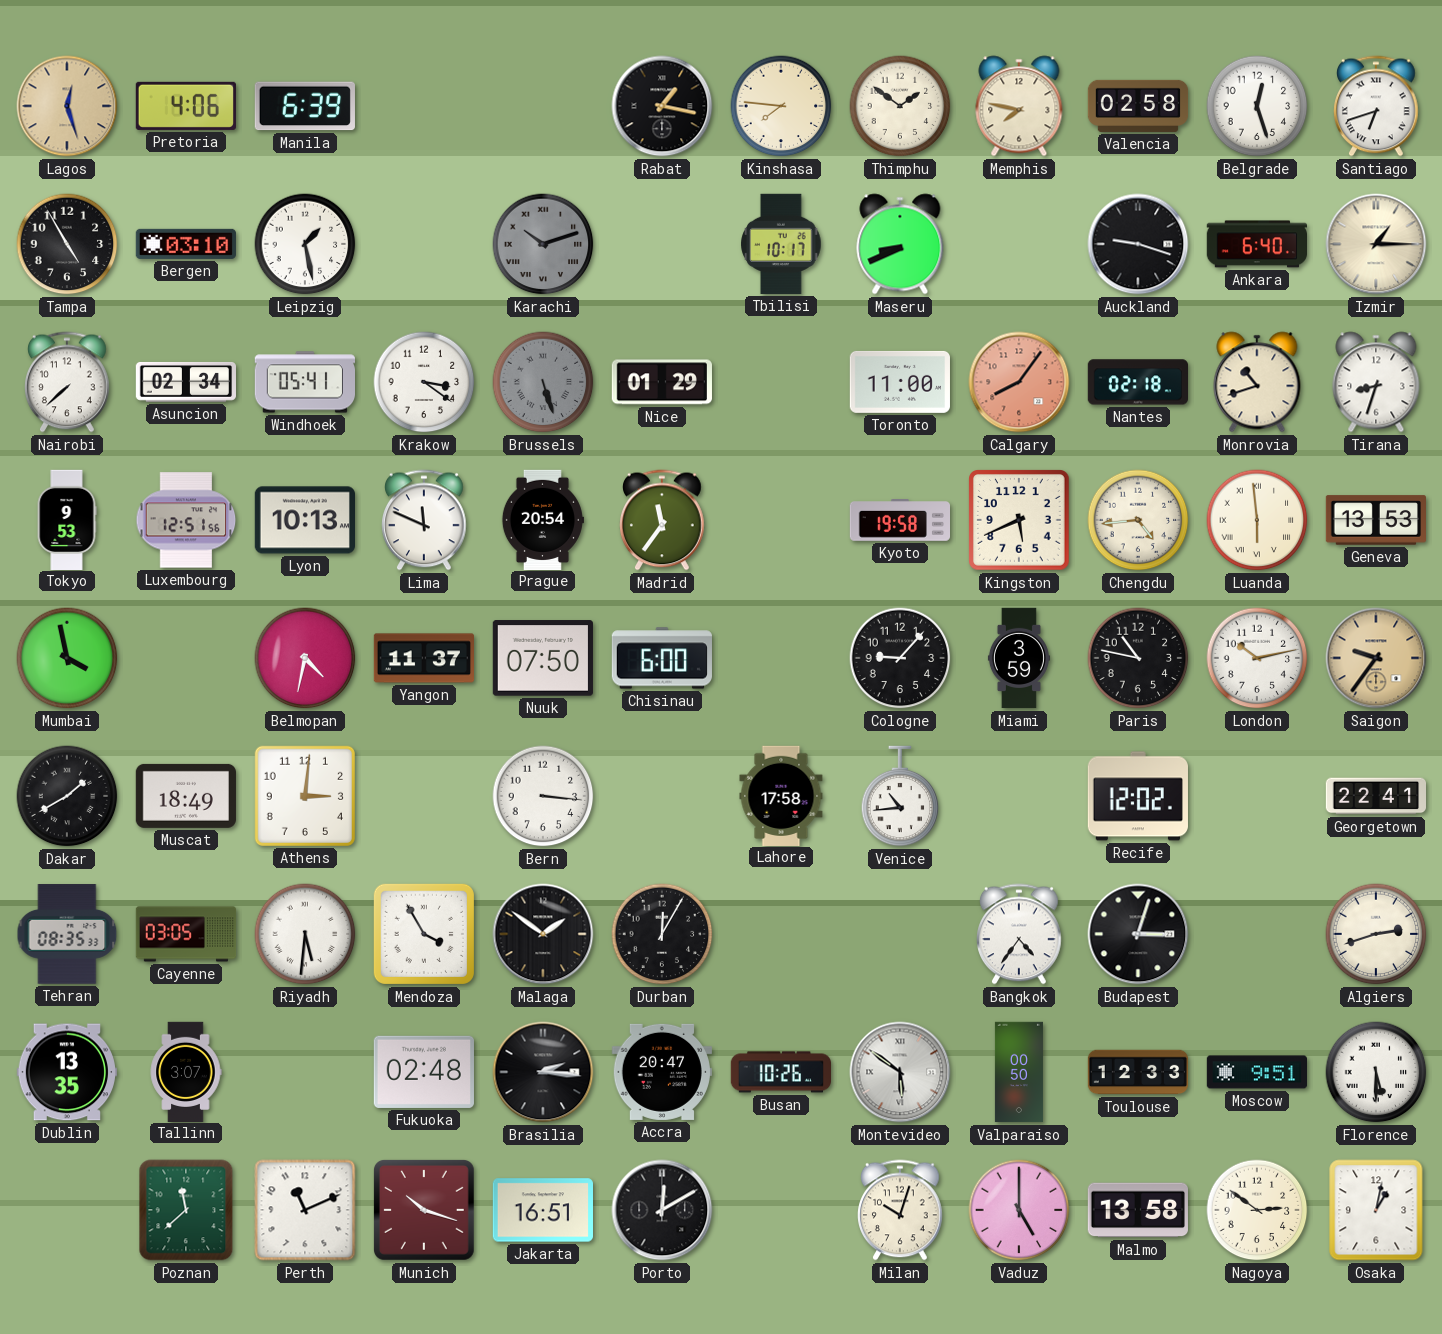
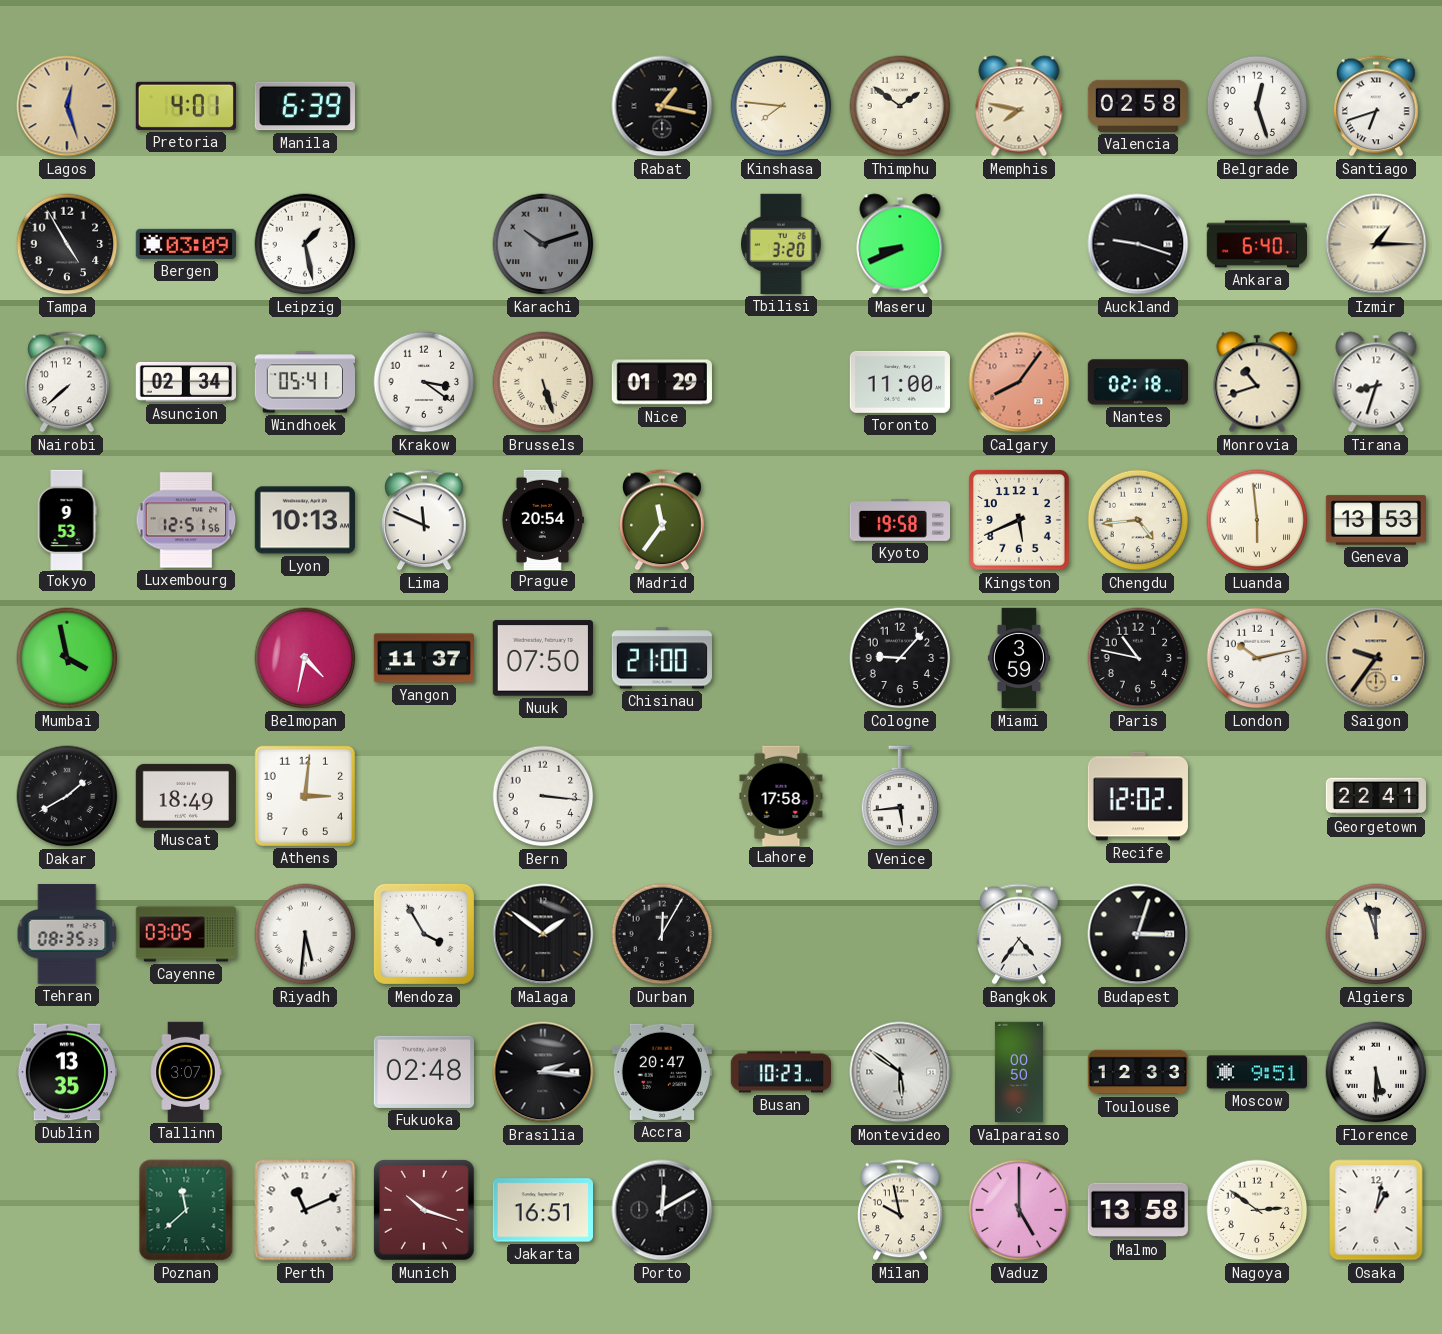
Pretoria: 4:06 -> 4:01 (186, 106)
Bergen: 03:10 -> 03:09 (185, 244)
Tbilisi: 10:17 -> 3:20 (781, 244)
Brussels dial: grey -> cream (543, 382)
Chisinau: 6:00 -> 21:00 (662, 658)
Venice: 10:44 -> 5:44 (900, 796)
Algiers: 2:42 -> 11:57 (1376, 934)
Busan: 10:26 -> 10:23 (780, 1072)
Milan: 10:03 -> 9:58 (901, 1210)
